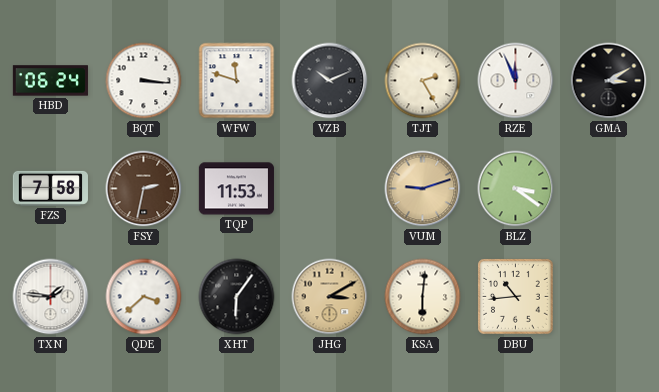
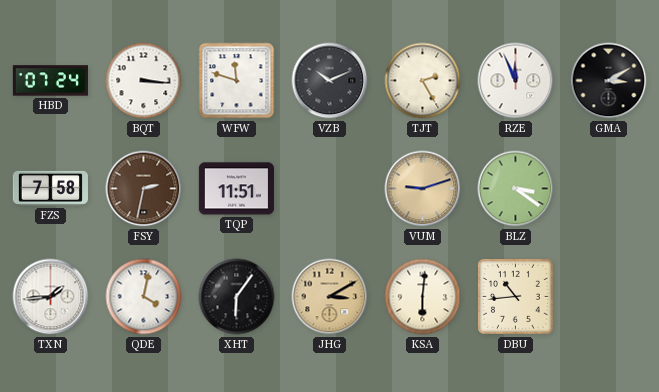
HBD: 06:24 -> 07:24 (50, 81)
TQP: 11:53 -> 11:51 (236, 189)
TXN: 1:46 -> 1:44 (51, 297)
QDE: 3:38 -> 4:02 (144, 297)
